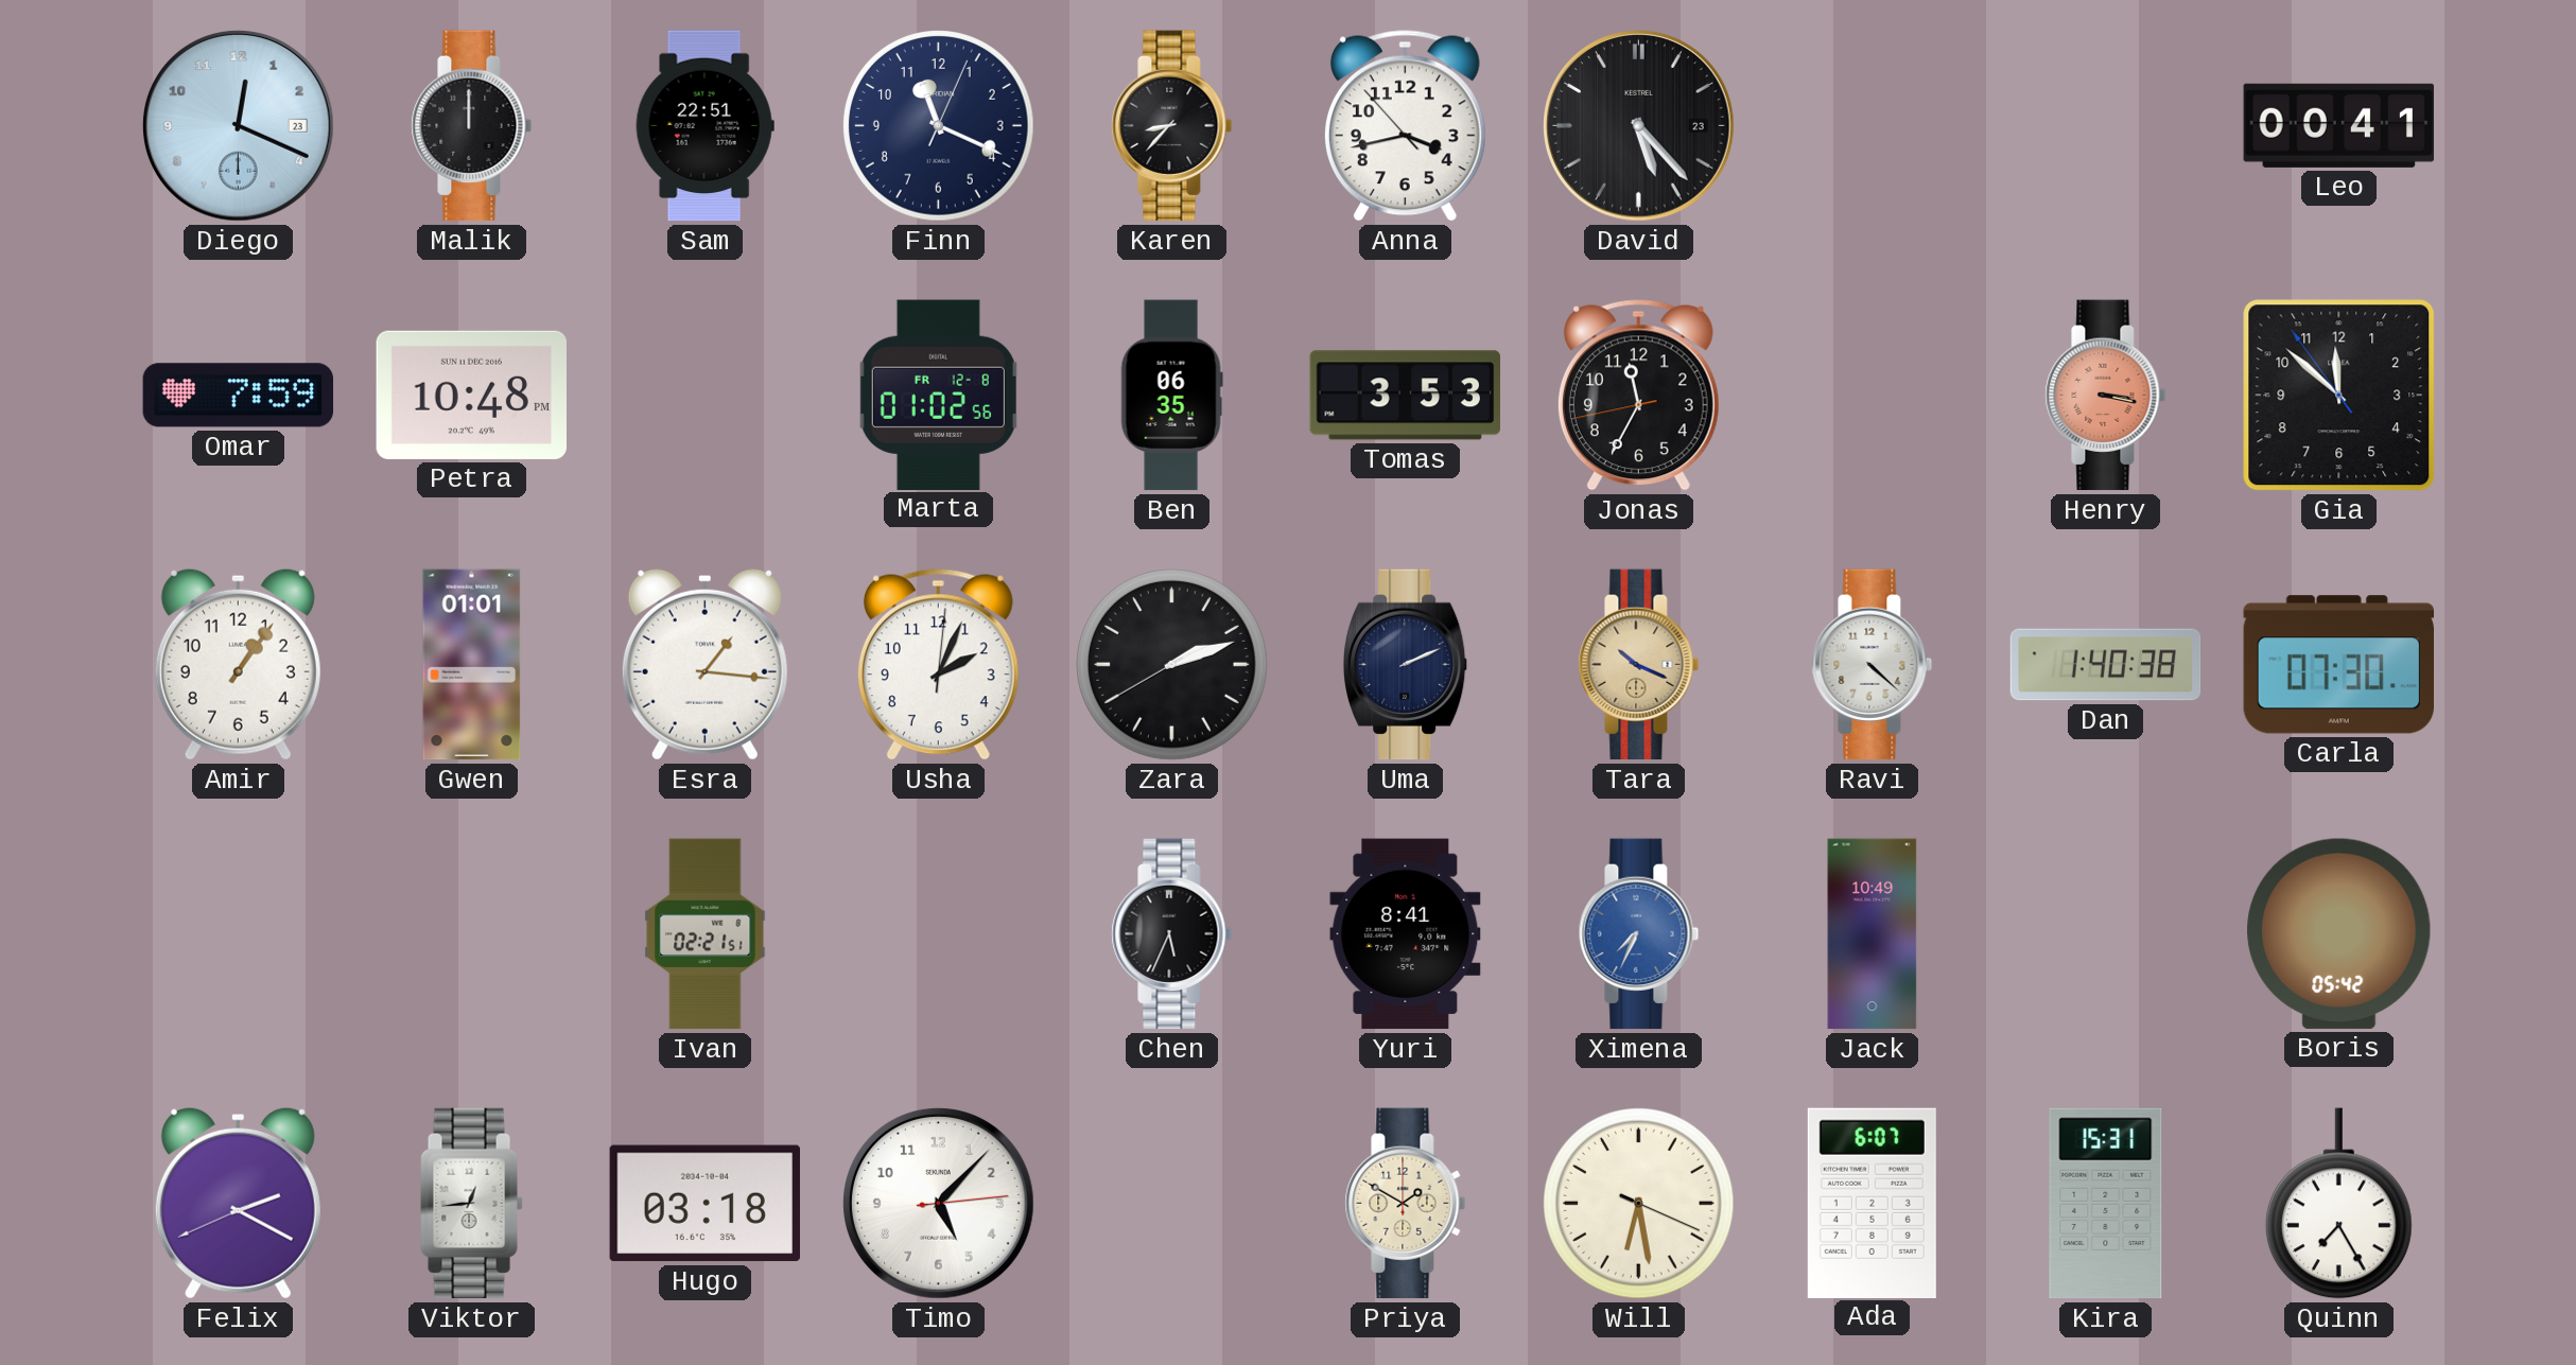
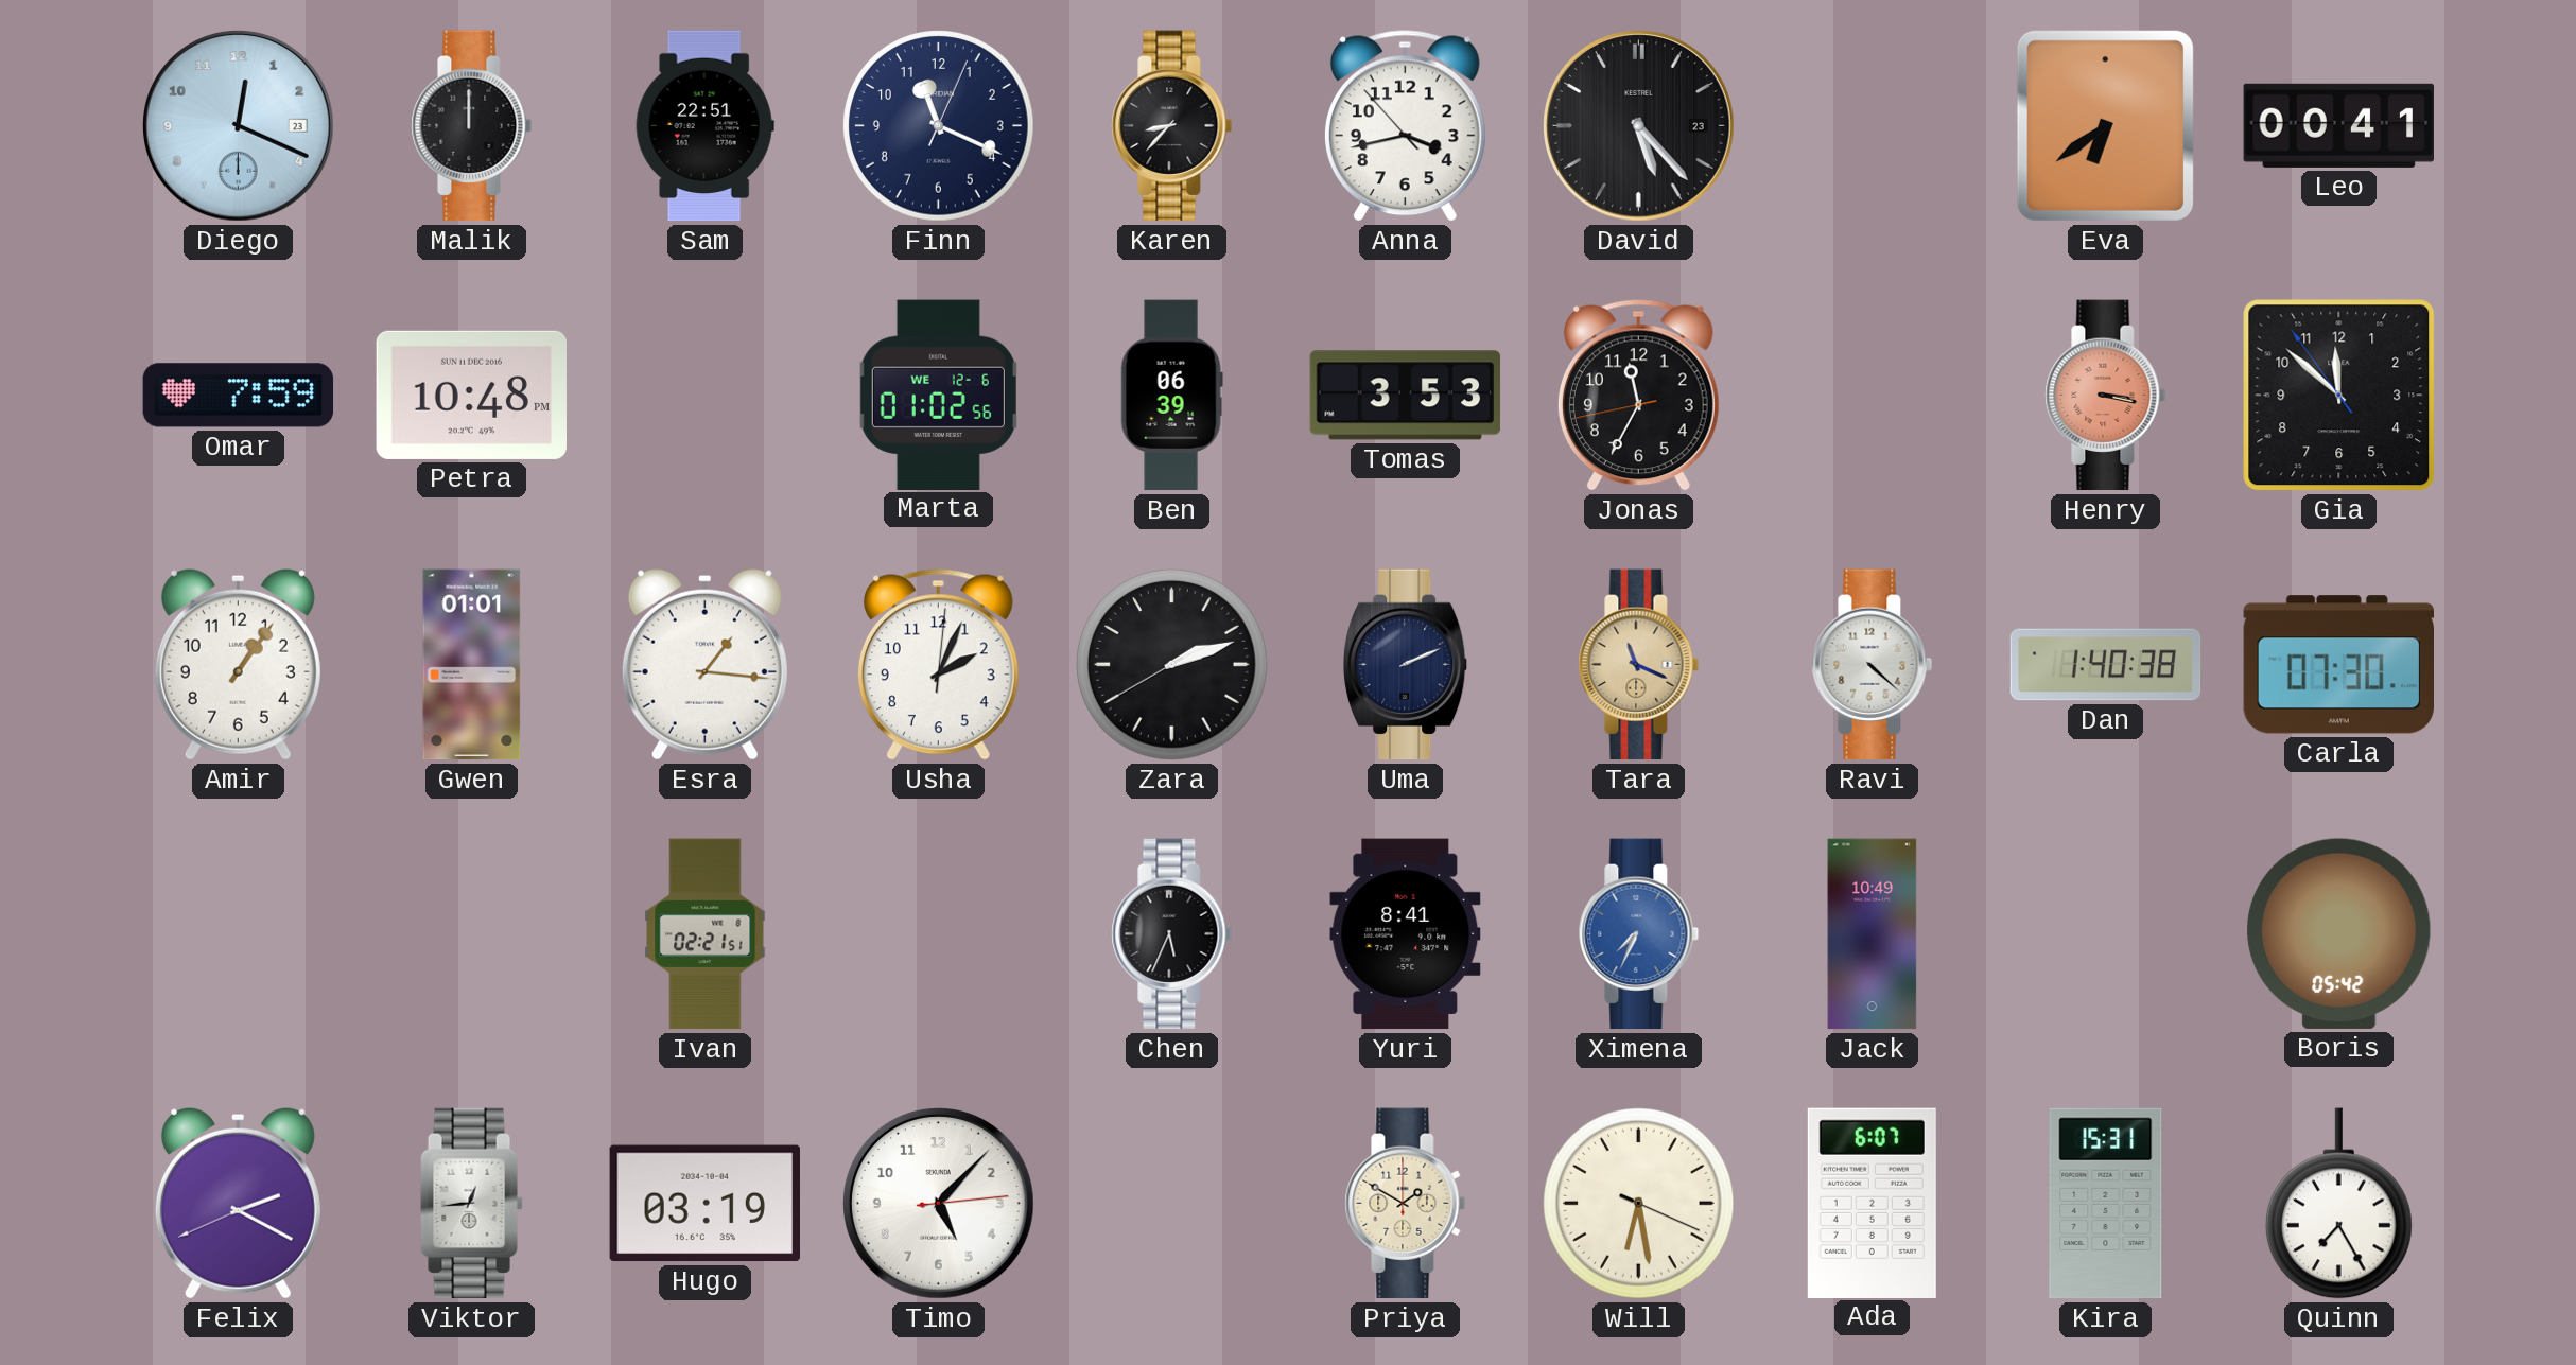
Eva: none -> 6:39 (2105, 125)
Marta date: FR 12-8 -> WE 12-6 (938, 395)
Ben: 06:35 -> 06:39 (1171, 396)
Tara: 10:19 -> 11:19 (1639, 665)
Hugo: 03:18 -> 03:19 (704, 1204)
